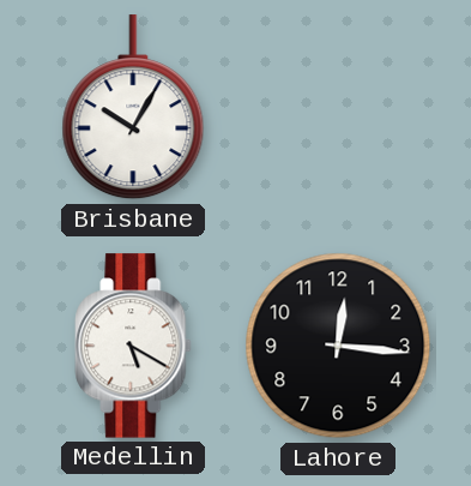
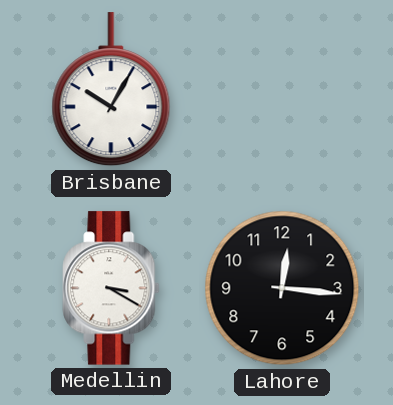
Medellin: 5:20 -> 3:20 (111, 288)
